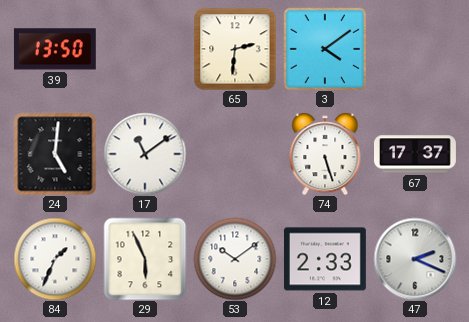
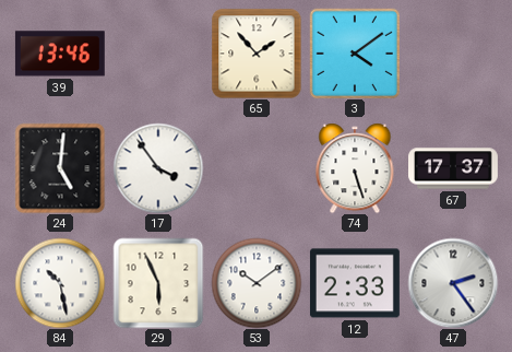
39: 13:50 -> 13:46 (60, 54)
65: 2:31 -> 1:53 (257, 54)
17: 11:09 -> 3:54 (158, 168)
84: 1:34 -> 10:28 (60, 283)
47: 2:19 -> 2:24 (453, 283)
